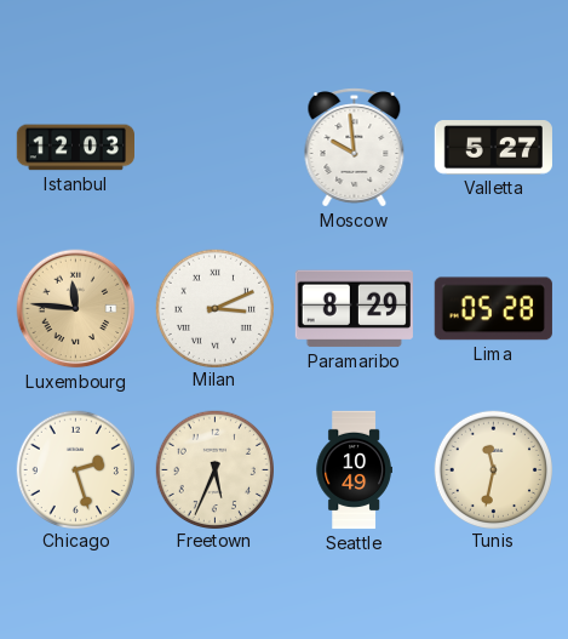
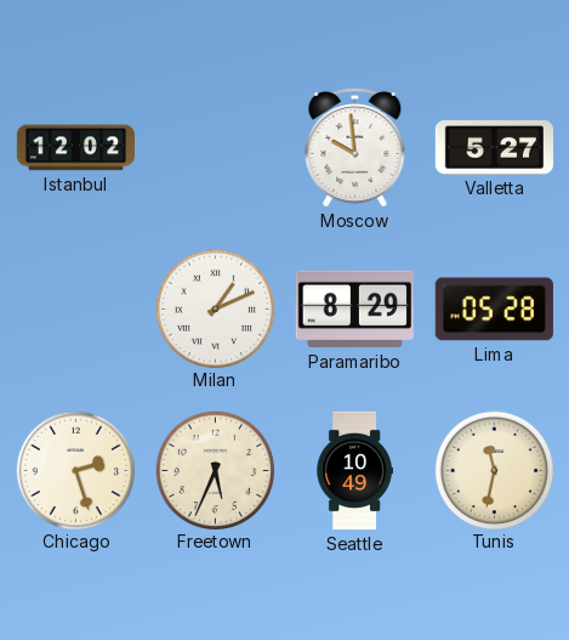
Istanbul: 12:03 -> 12:02 (75, 148)
Luxembourg: 11:46 -> none (76, 309)
Milan: 3:11 -> 1:11 (215, 308)
